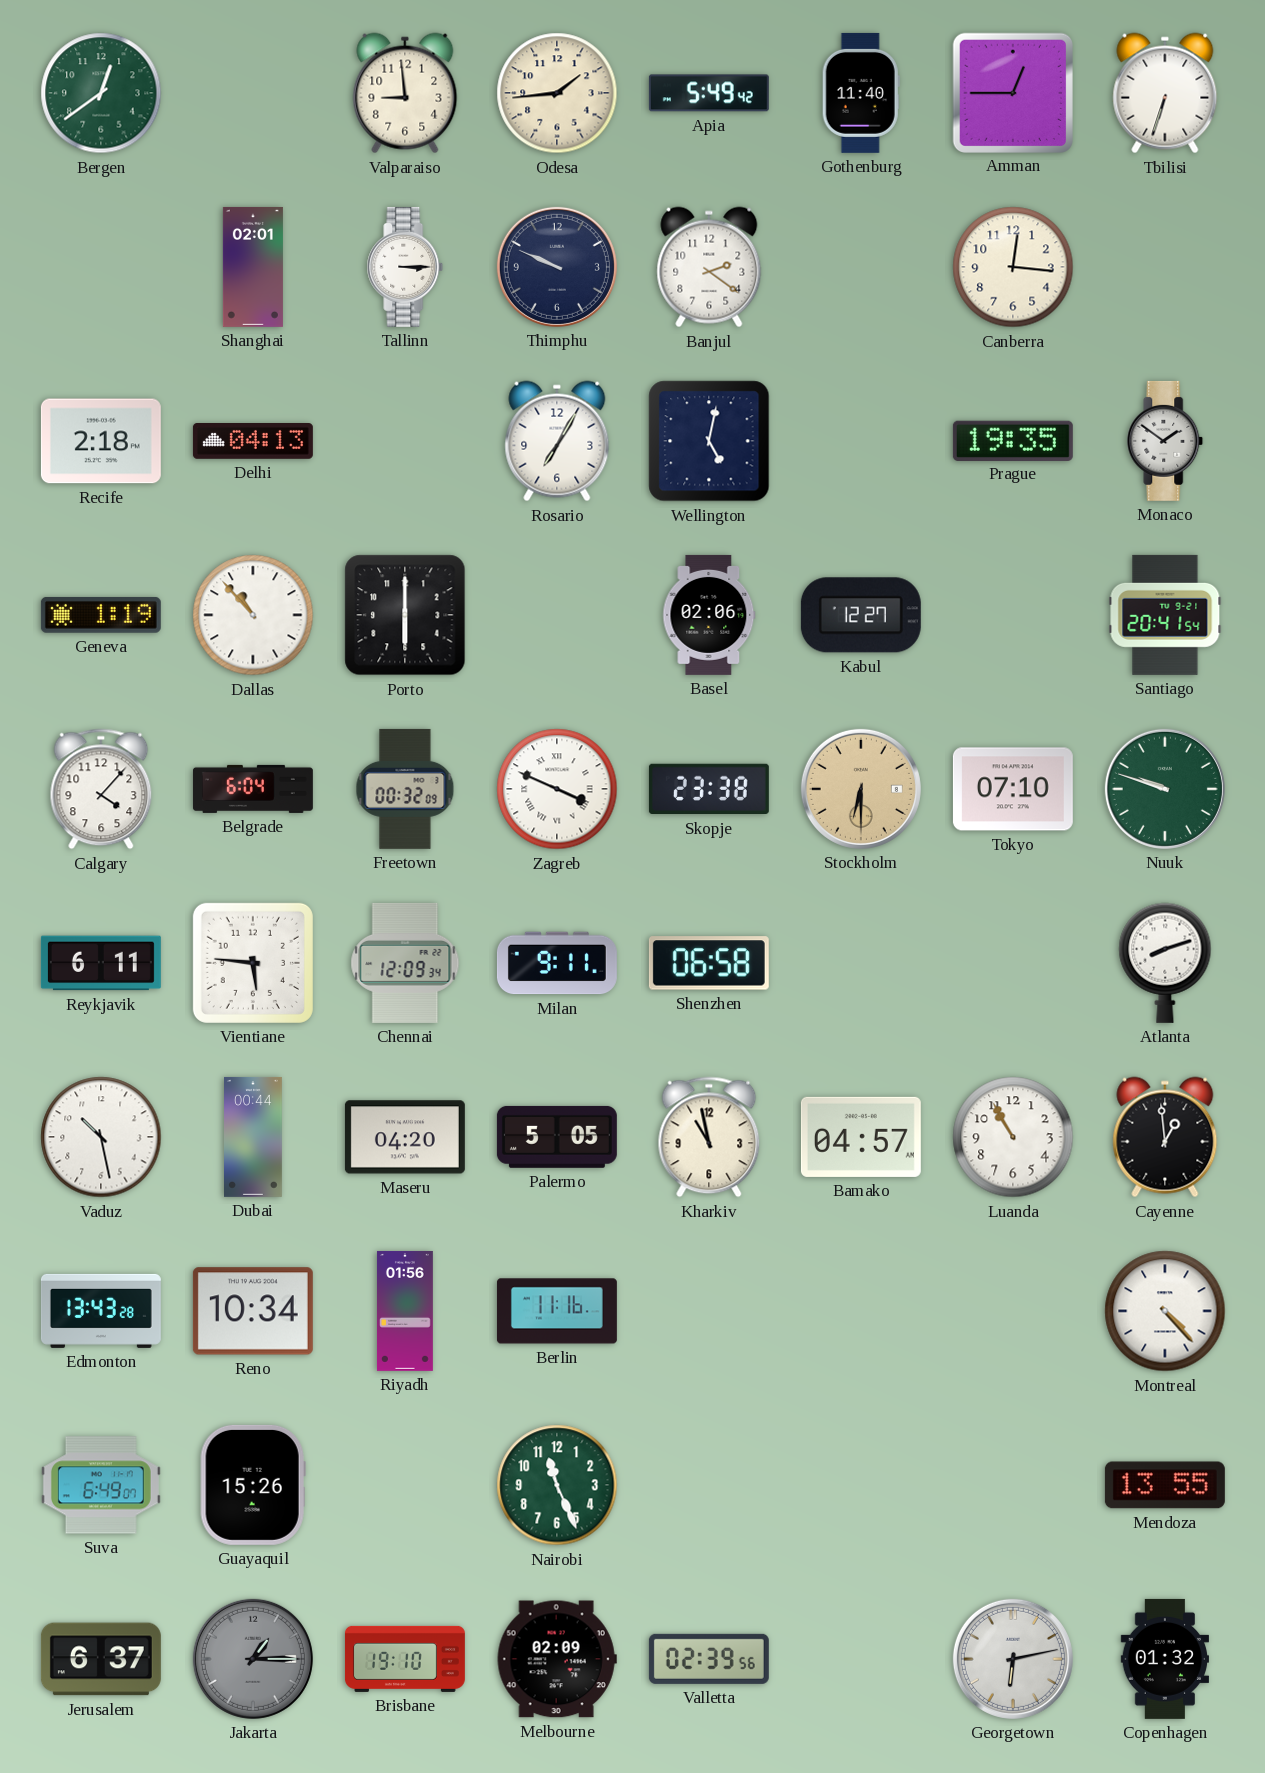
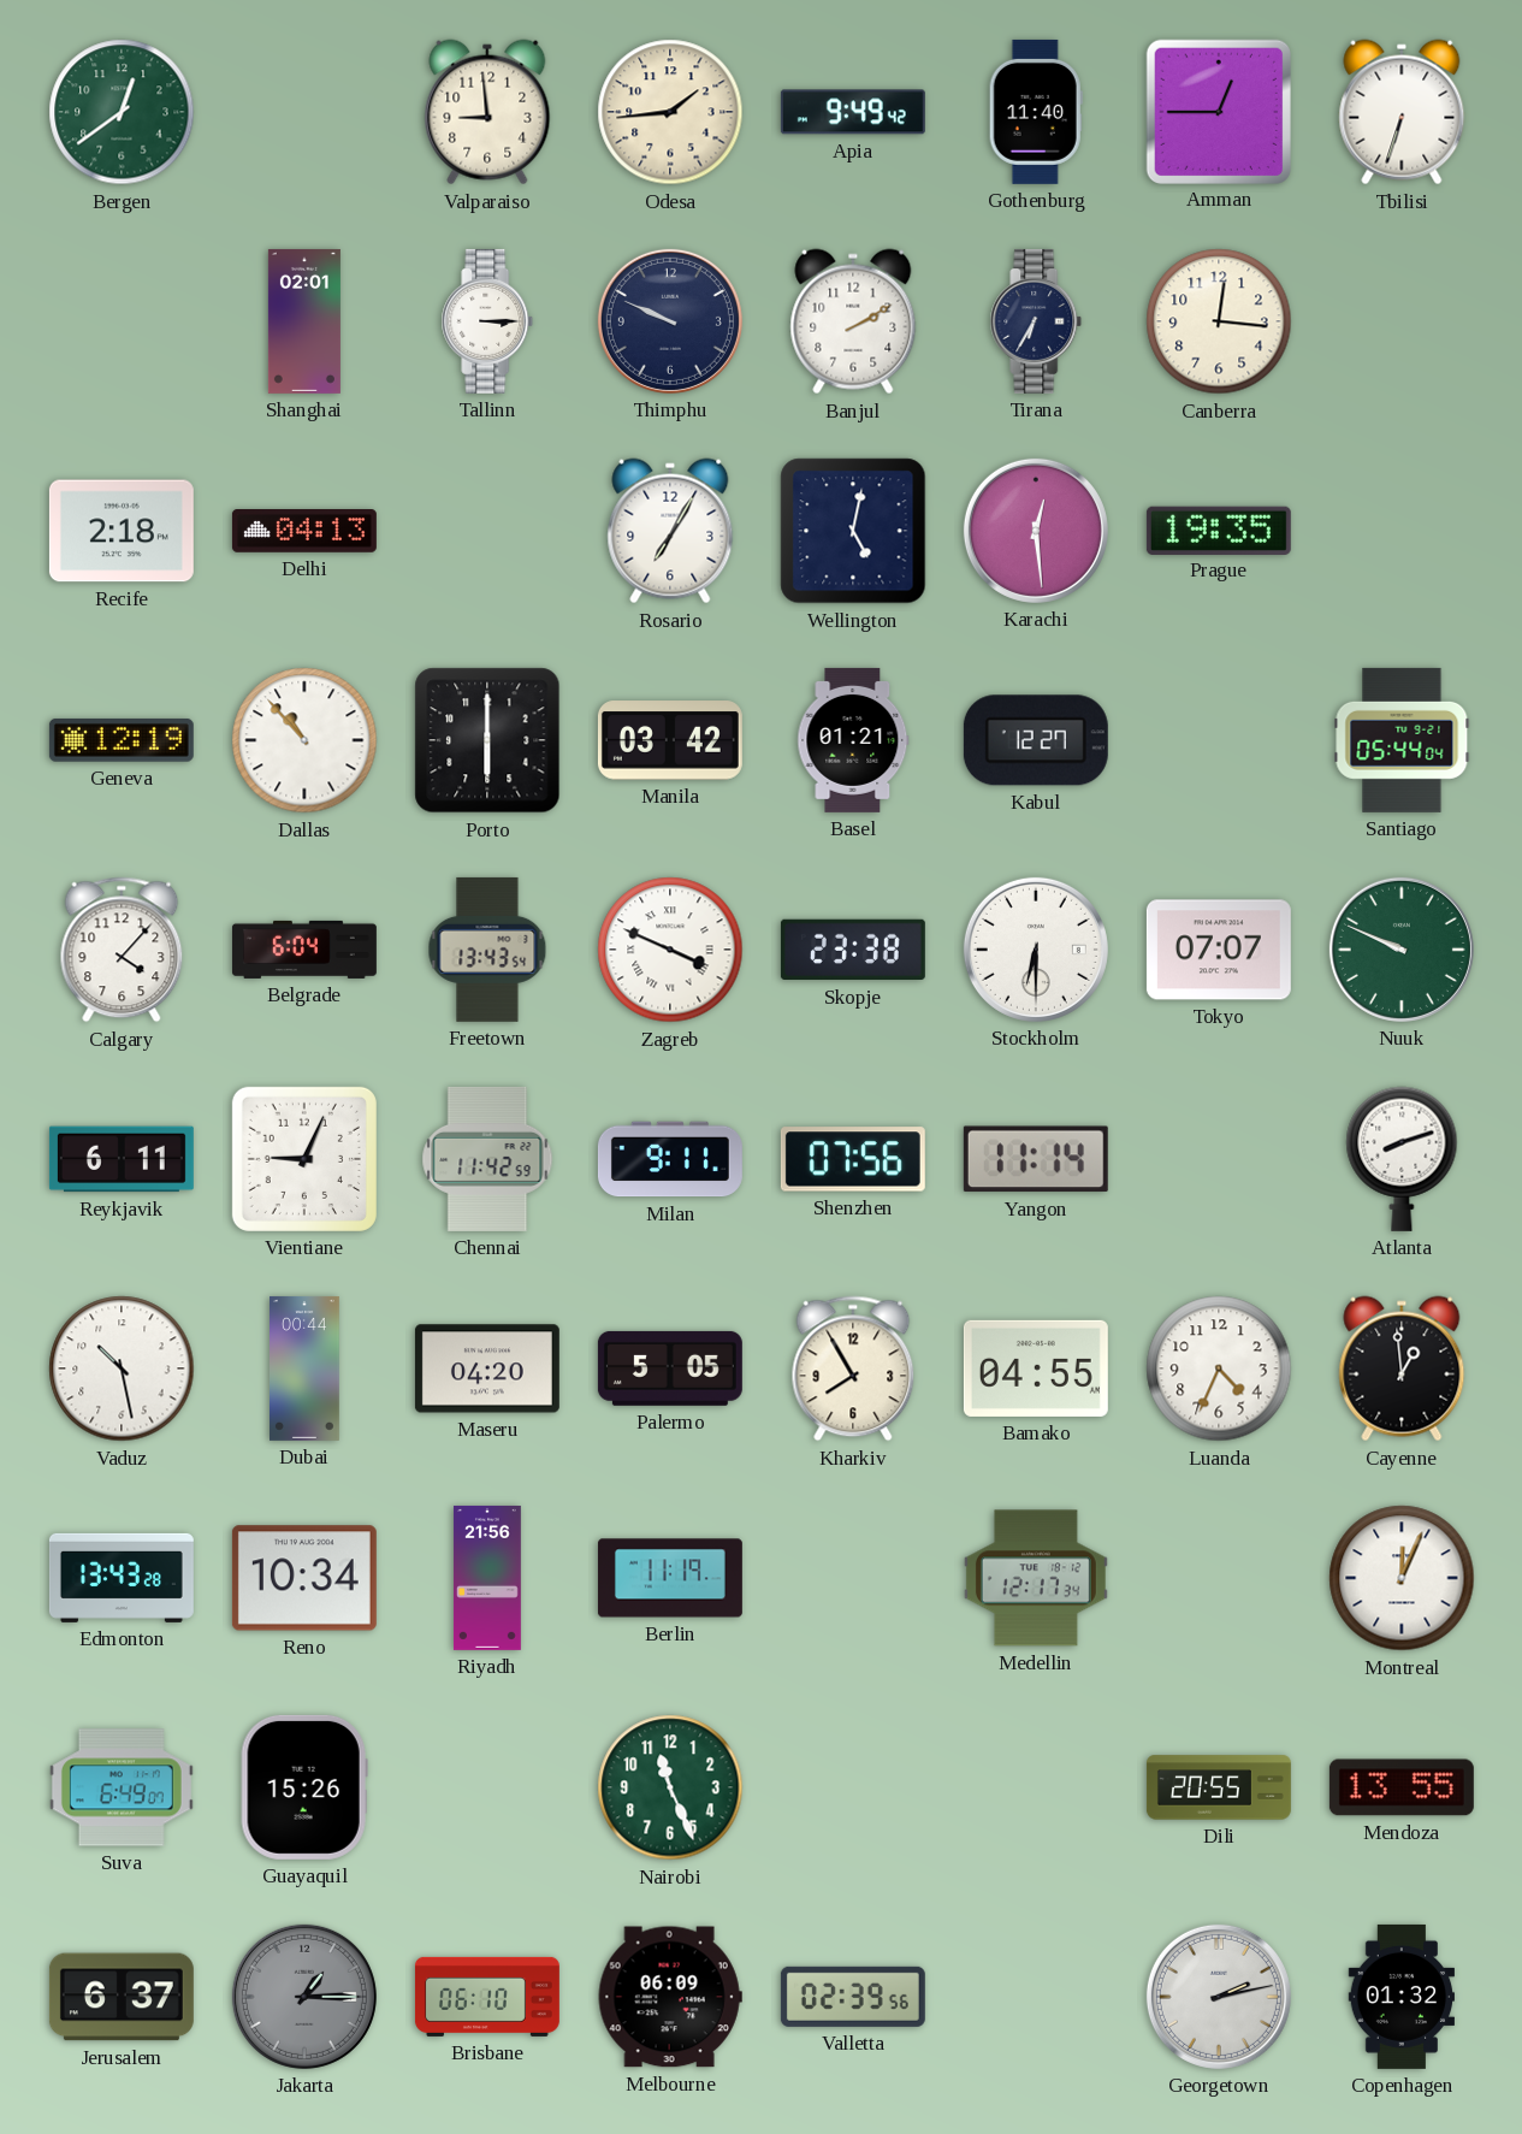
Apia: 5:49 -> 9:49 (853, 112)
Banjul: 2:21 -> 2:10 (853, 321)
Tirana: none -> 6:35 (1036, 321)
Karachi: none -> 12:29 (1036, 531)
Monaco: 1:51 -> none (1165, 441)
Geneva: 1:19 -> 12:19 (122, 740)
Manila: none -> 03:42 (670, 740)
Basel: 02:06 -> 01:21 (853, 740)
Santiago: 20:41 -> 05:44 (1402, 740)
Freetown: 00:32 -> 13:43 (487, 950)
Stockholm dial: champagne -> white (1036, 950)
Tokyo: 07:10 -> 07:07 (1219, 950)
Nuuk: 9:48 -> 9:49 (1402, 950)
Vientiane: 5:46 -> 9:04 (304, 1159)
Chennai: 12:09 -> 11:42 (487, 1159)
Shenzhen: 06:58 -> 07:56 (853, 1159)
Yangon: none -> 11:14 (1036, 1159)
Kharkiv: 10:58 -> 7:55 (853, 1369)
Bamako: 04:57 -> 04:55 (1036, 1369)
Luanda: 10:55 -> 4:34 (1219, 1369)
Riyadh: 01:56 -> 21:56 (487, 1578)
Berlin: 11:16 -> 11:19 (670, 1578)
Medellin: none -> 12:17 (1036, 1578)
Montreal: 4:23 -> 12:04 (1402, 1578)
Dili: none -> 20:55 (1219, 1787)
Brisbane: 19:10 -> 06:10 (487, 1997)
Melbourne: 02:09 -> 06:09 (670, 1997)
Georgetown: 6:13 -> 2:13 (1219, 1997)
